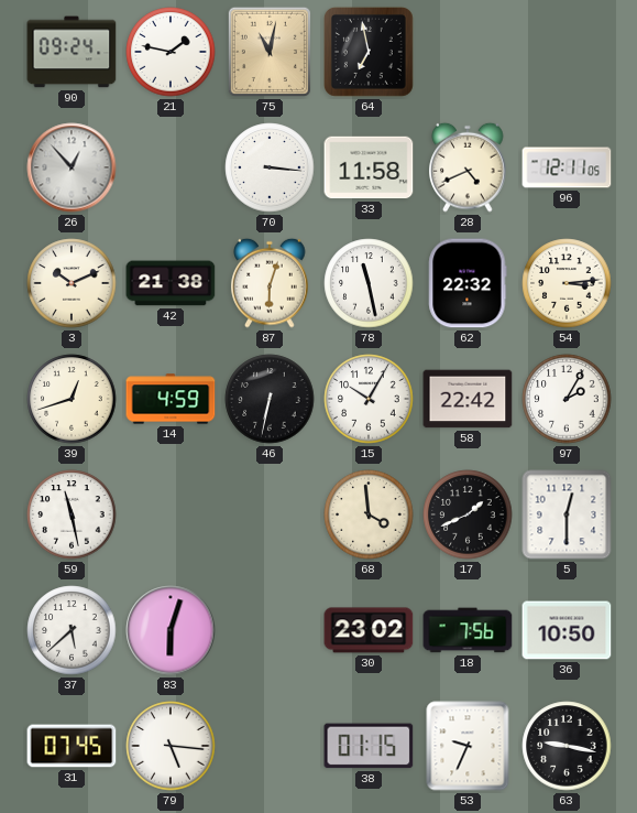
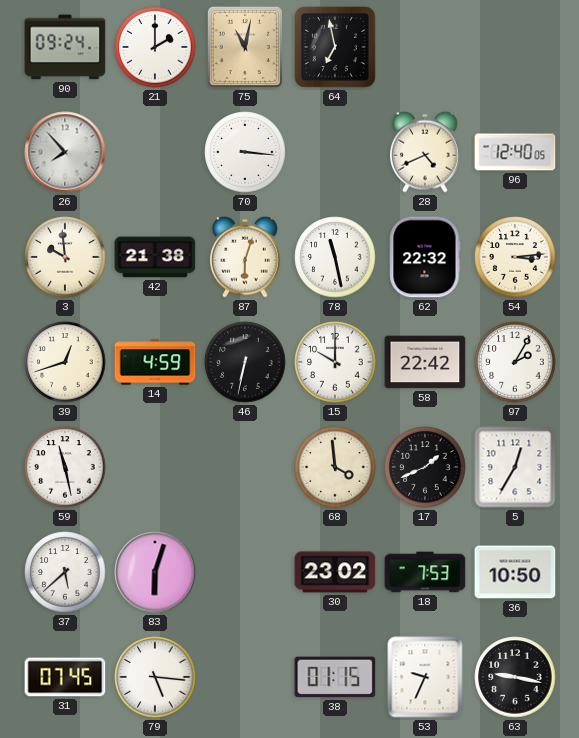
21: 1:47 -> 2:00 (155, 47)
26: 12:53 -> 7:53 (65, 152)
33: 11:58 -> none (369, 167)
96: 12:11 -> 12:40 (515, 152)
3: 10:11 -> 9:59 (65, 257)
15: 10:05 -> 10:00 (335, 362)
5: 12:30 -> 12:35 (515, 467)
18: 7:56 -> 7:53 (425, 572)
